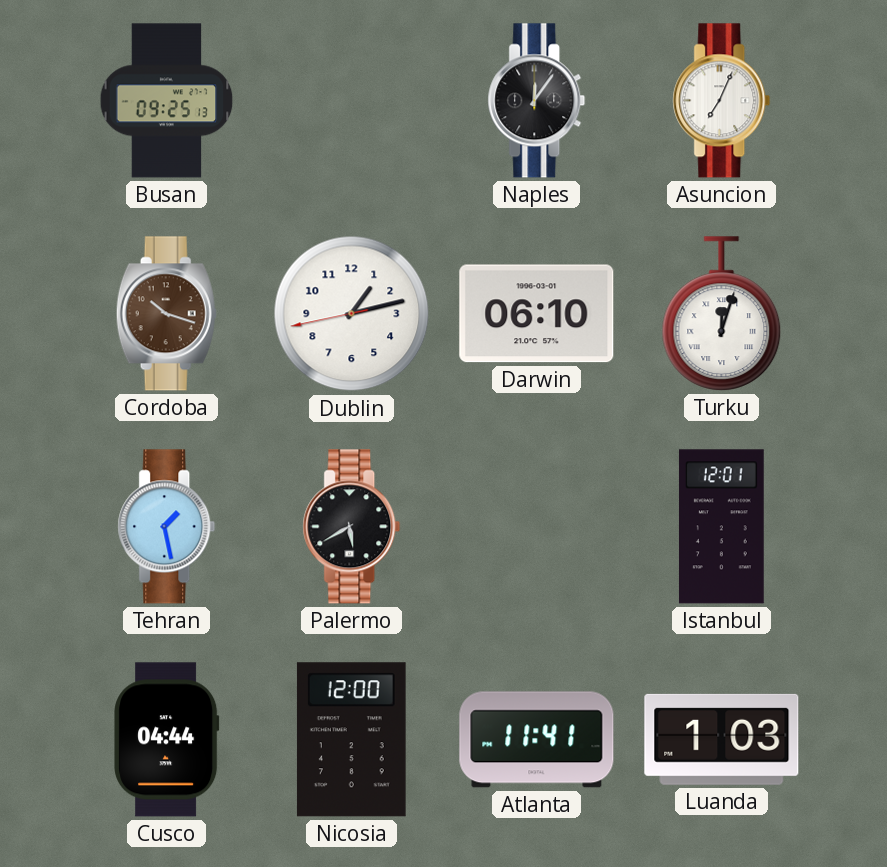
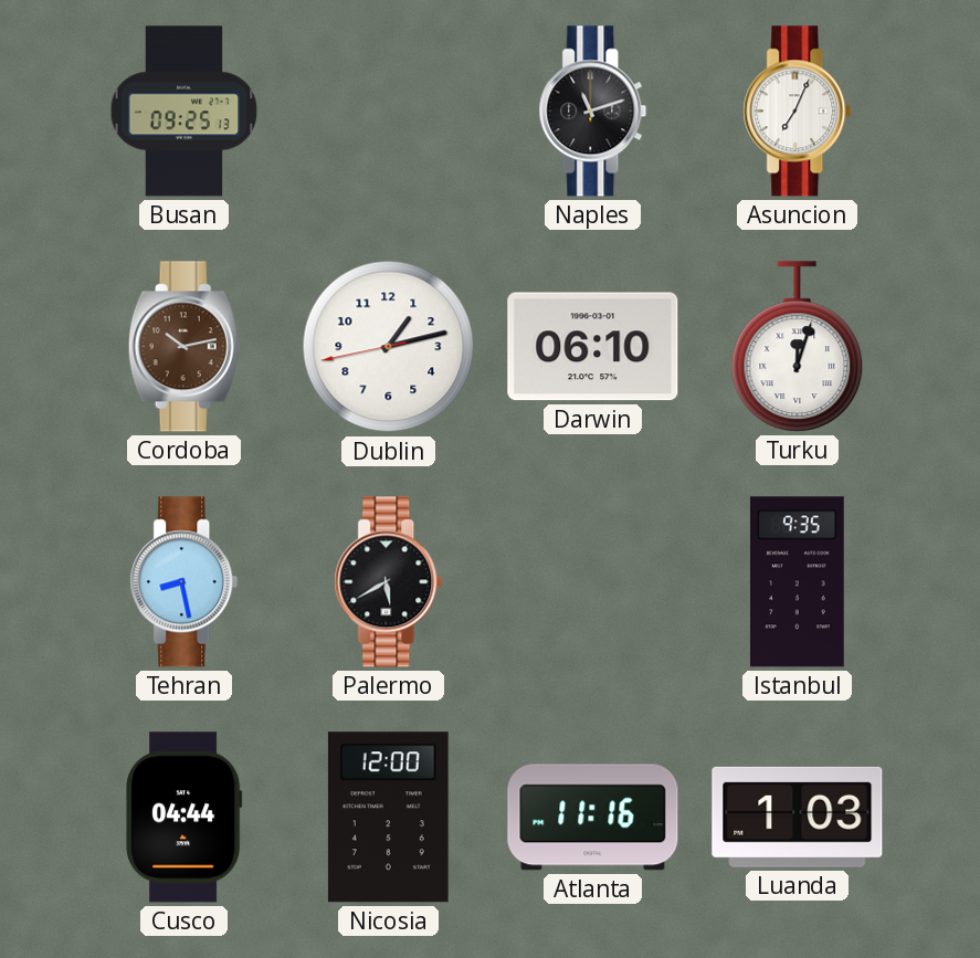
Naples: 12:06 -> 11:12 (593, 112)
Cordoba: 10:18 -> 10:13 (183, 347)
Tehran: 1:28 -> 8:28 (185, 582)
Istanbul: 12:01 -> 9:35 (797, 582)
Atlanta: 11:41 -> 11:16 (593, 818)
